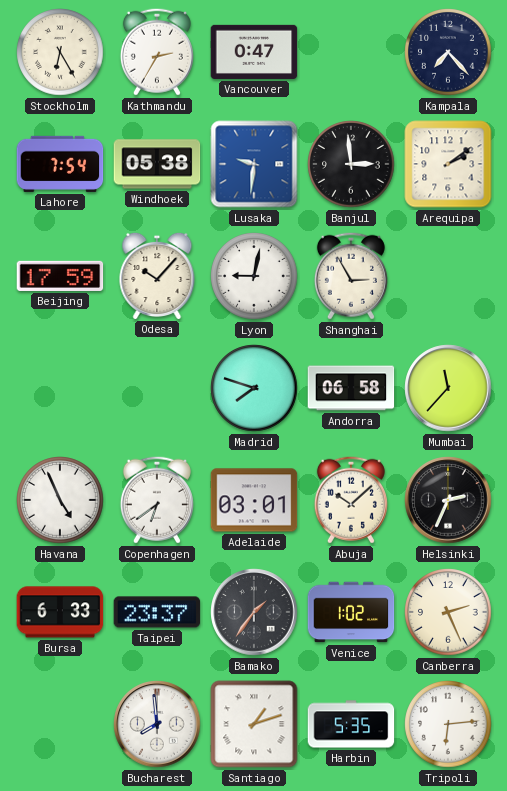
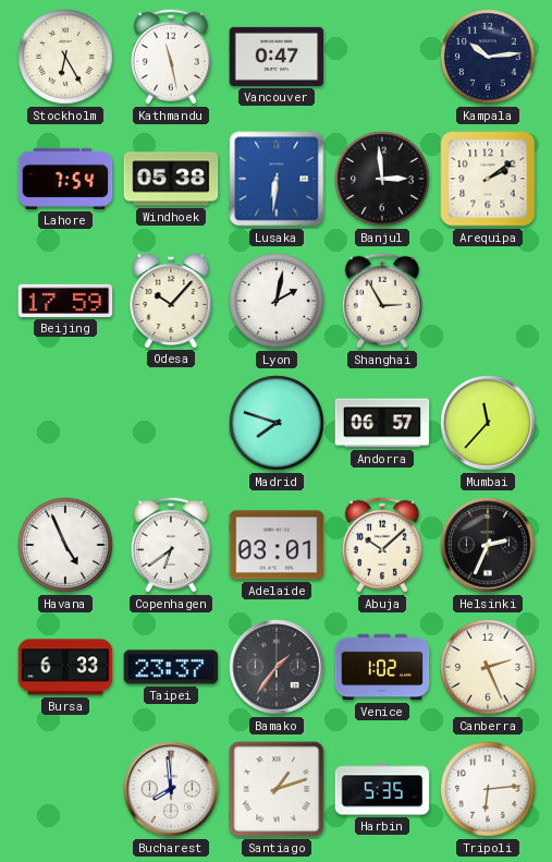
Kathmandu: 2:35 -> 11:28 (171, 57)
Kampala: 7:23 -> 10:14 (488, 57)
Lusaka: 9:31 -> 6:31 (277, 179)
Lyon: 9:02 -> 2:02 (277, 301)
Andorra: 06:58 -> 06:57 (382, 423)
